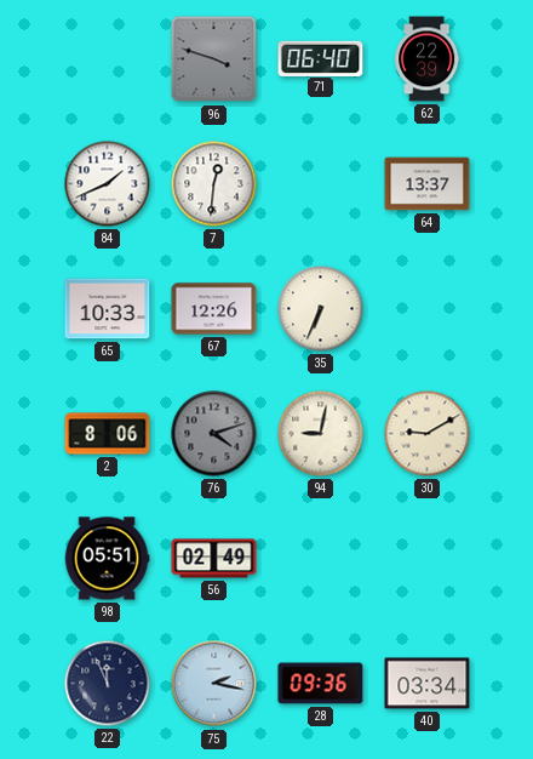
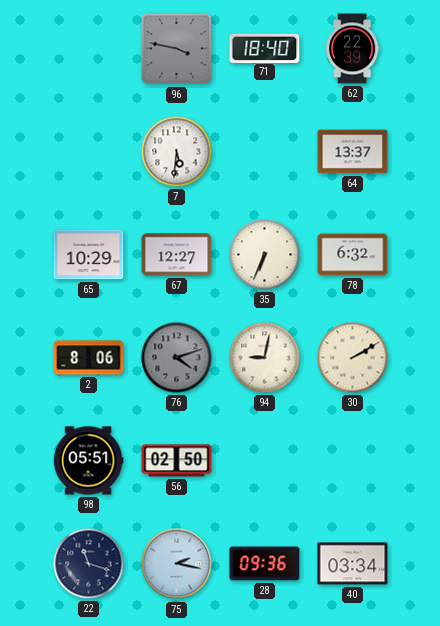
96: 3:48 -> 3:47 (177, 49)
71: 06:40 -> 18:40 (265, 48)
84: 1:41 -> none (108, 184)
7: 12:31 -> 5:31 (177, 152)
65: 10:33 -> 10:29 (89, 255)
67: 12:26 -> 12:27 (177, 255)
78: none -> 6:32 (353, 255)
30: 9:10 -> 2:10 (353, 358)
56: 02:49 -> 02:50 (177, 461)
22: 11:56 -> 11:18 (89, 564)
